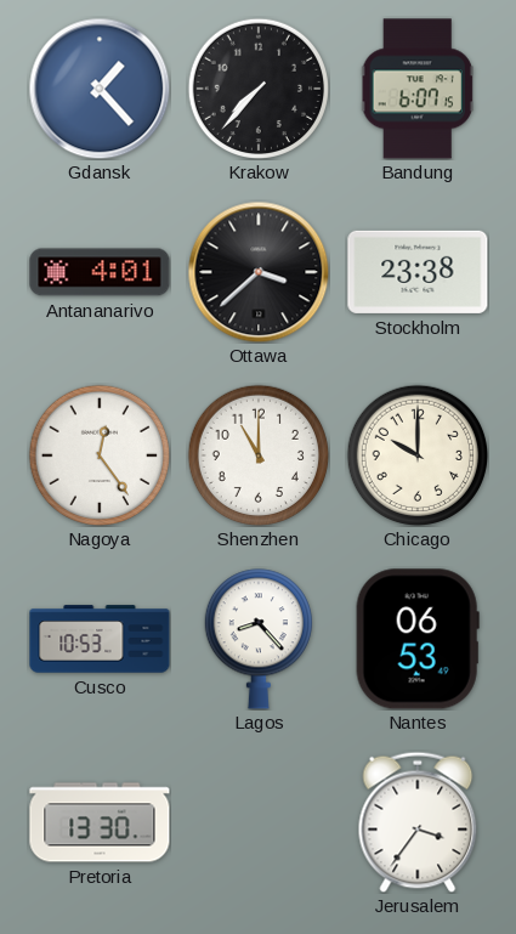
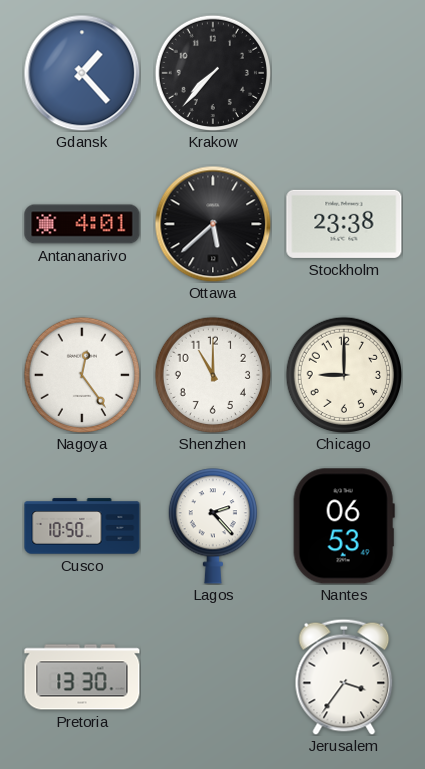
Bandung: 6:07 -> none (418, 89)
Ottawa: 3:38 -> 5:38 (213, 224)
Chicago: 10:00 -> 9:00 (343, 374)
Cusco: 10:53 -> 10:50 (82, 526)
Lagos: 8:23 -> 2:23 (213, 526)
